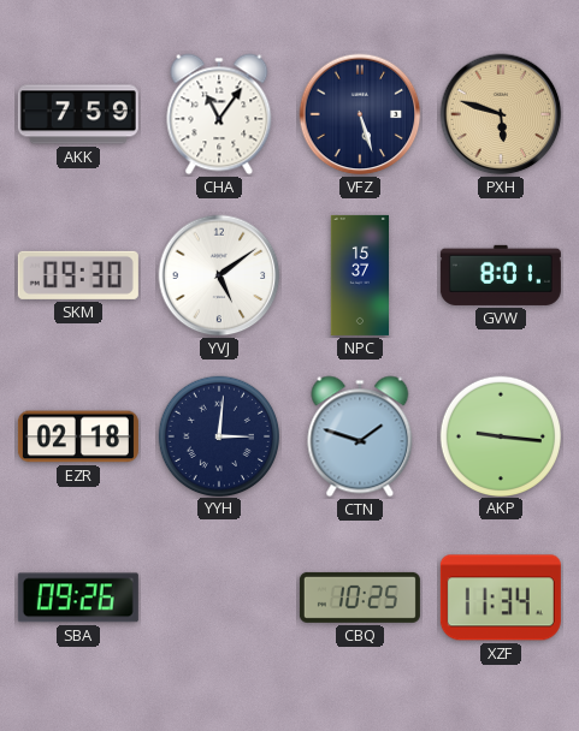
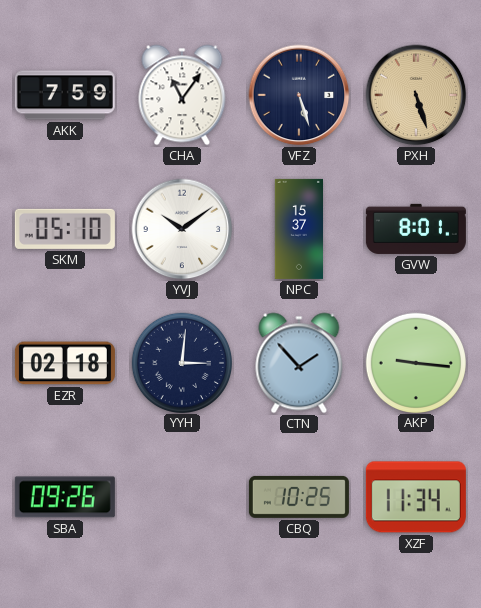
PXH: 5:48 -> 5:27 (416, 95)
SKM: 09:30 -> 05:10 (65, 229)
YVJ: 5:09 -> 10:09 (182, 229)
CTN: 1:48 -> 1:53 (299, 363)
